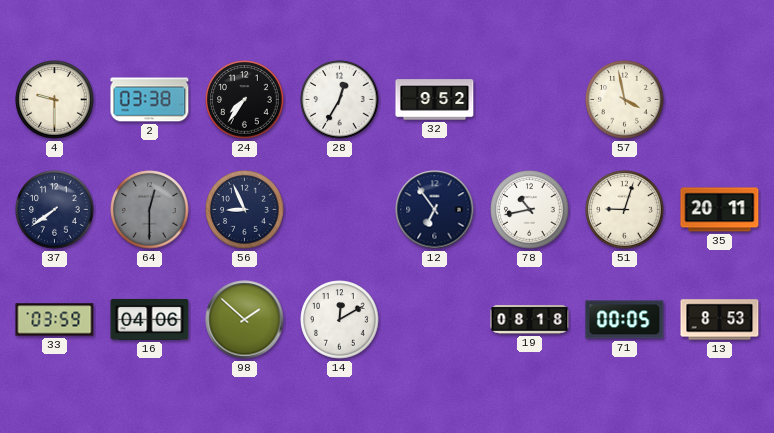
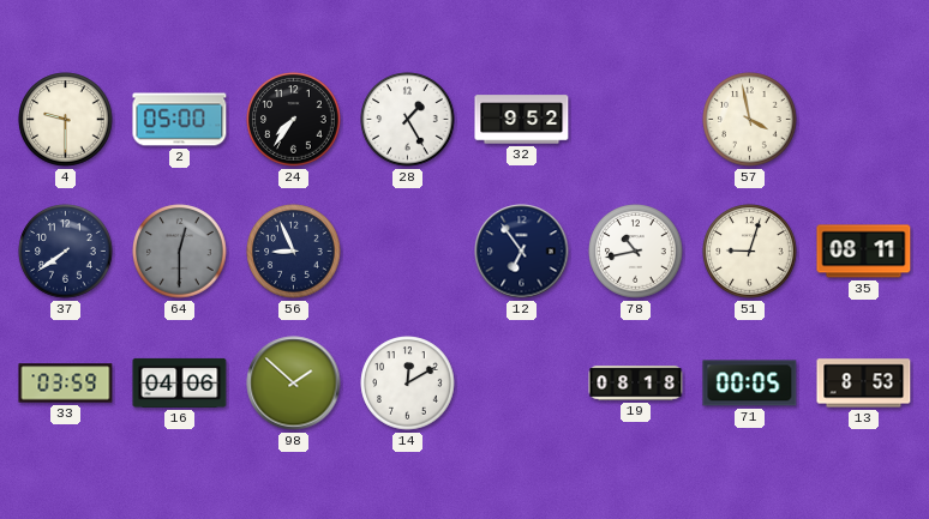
2: 03:38 -> 05:00 (180, 120)
28: 12:35 -> 1:25 (408, 120)
35: 20:11 -> 08:11 (864, 252)
